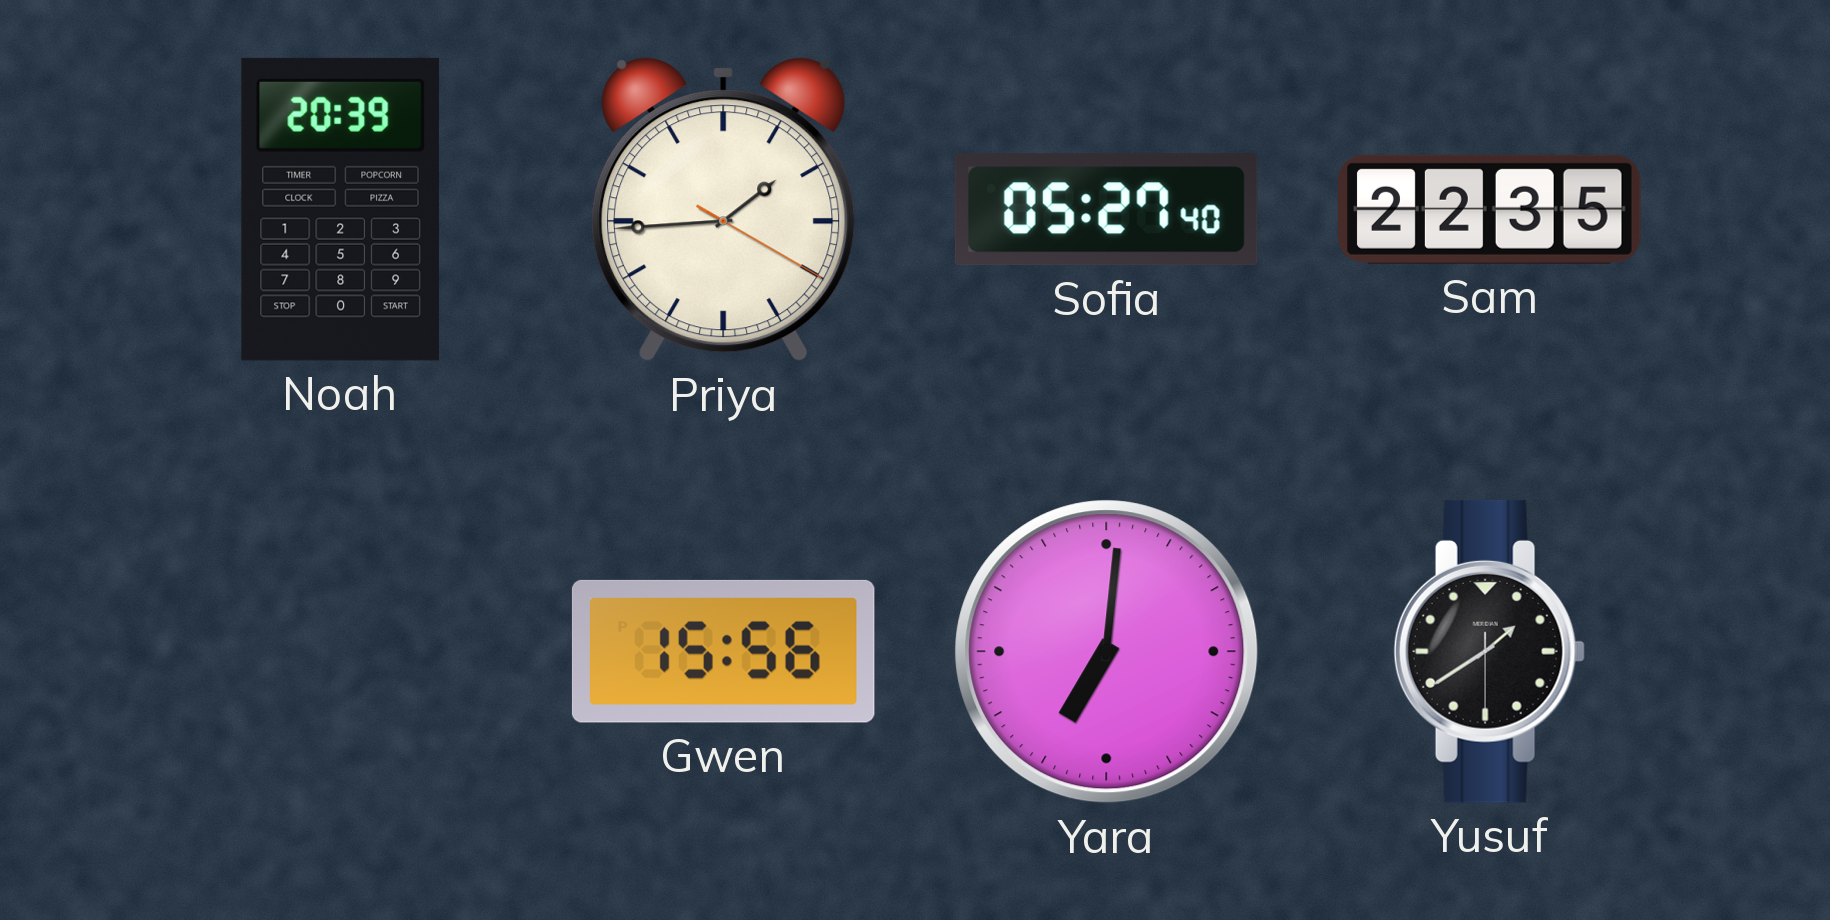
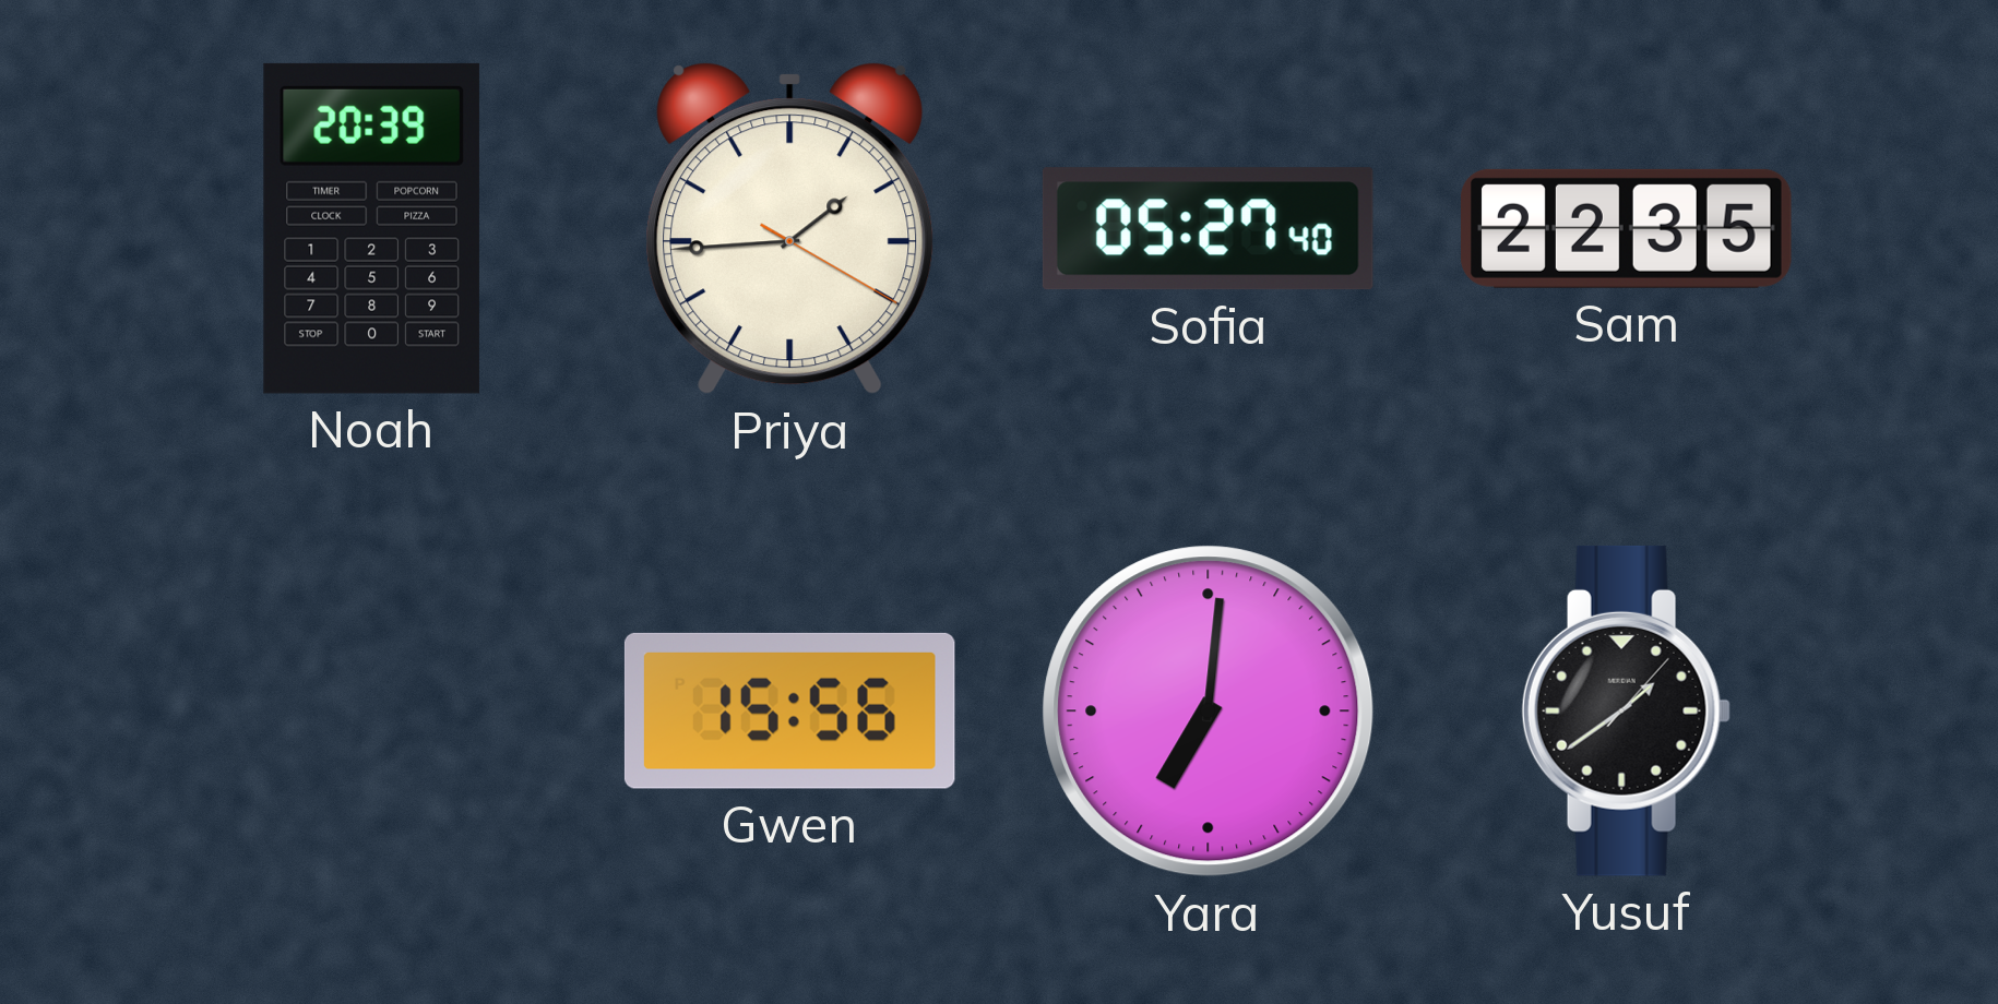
Yusuf: 1:39:30 -> 1:39:07 (1626, 710)
